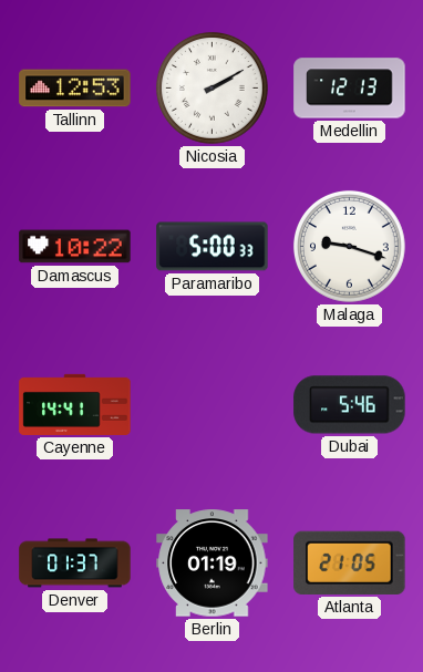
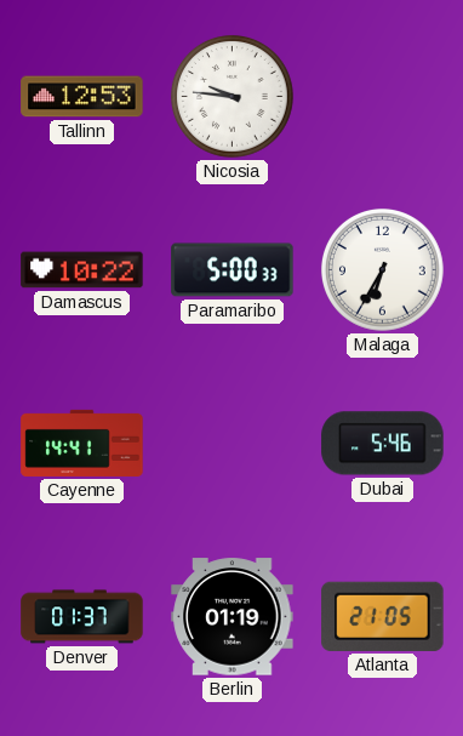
Nicosia: 2:10 -> 9:46 (233, 97)
Medellin: 12:13 -> none (350, 89)
Malaga: 9:18 -> 6:35 (383, 270)
